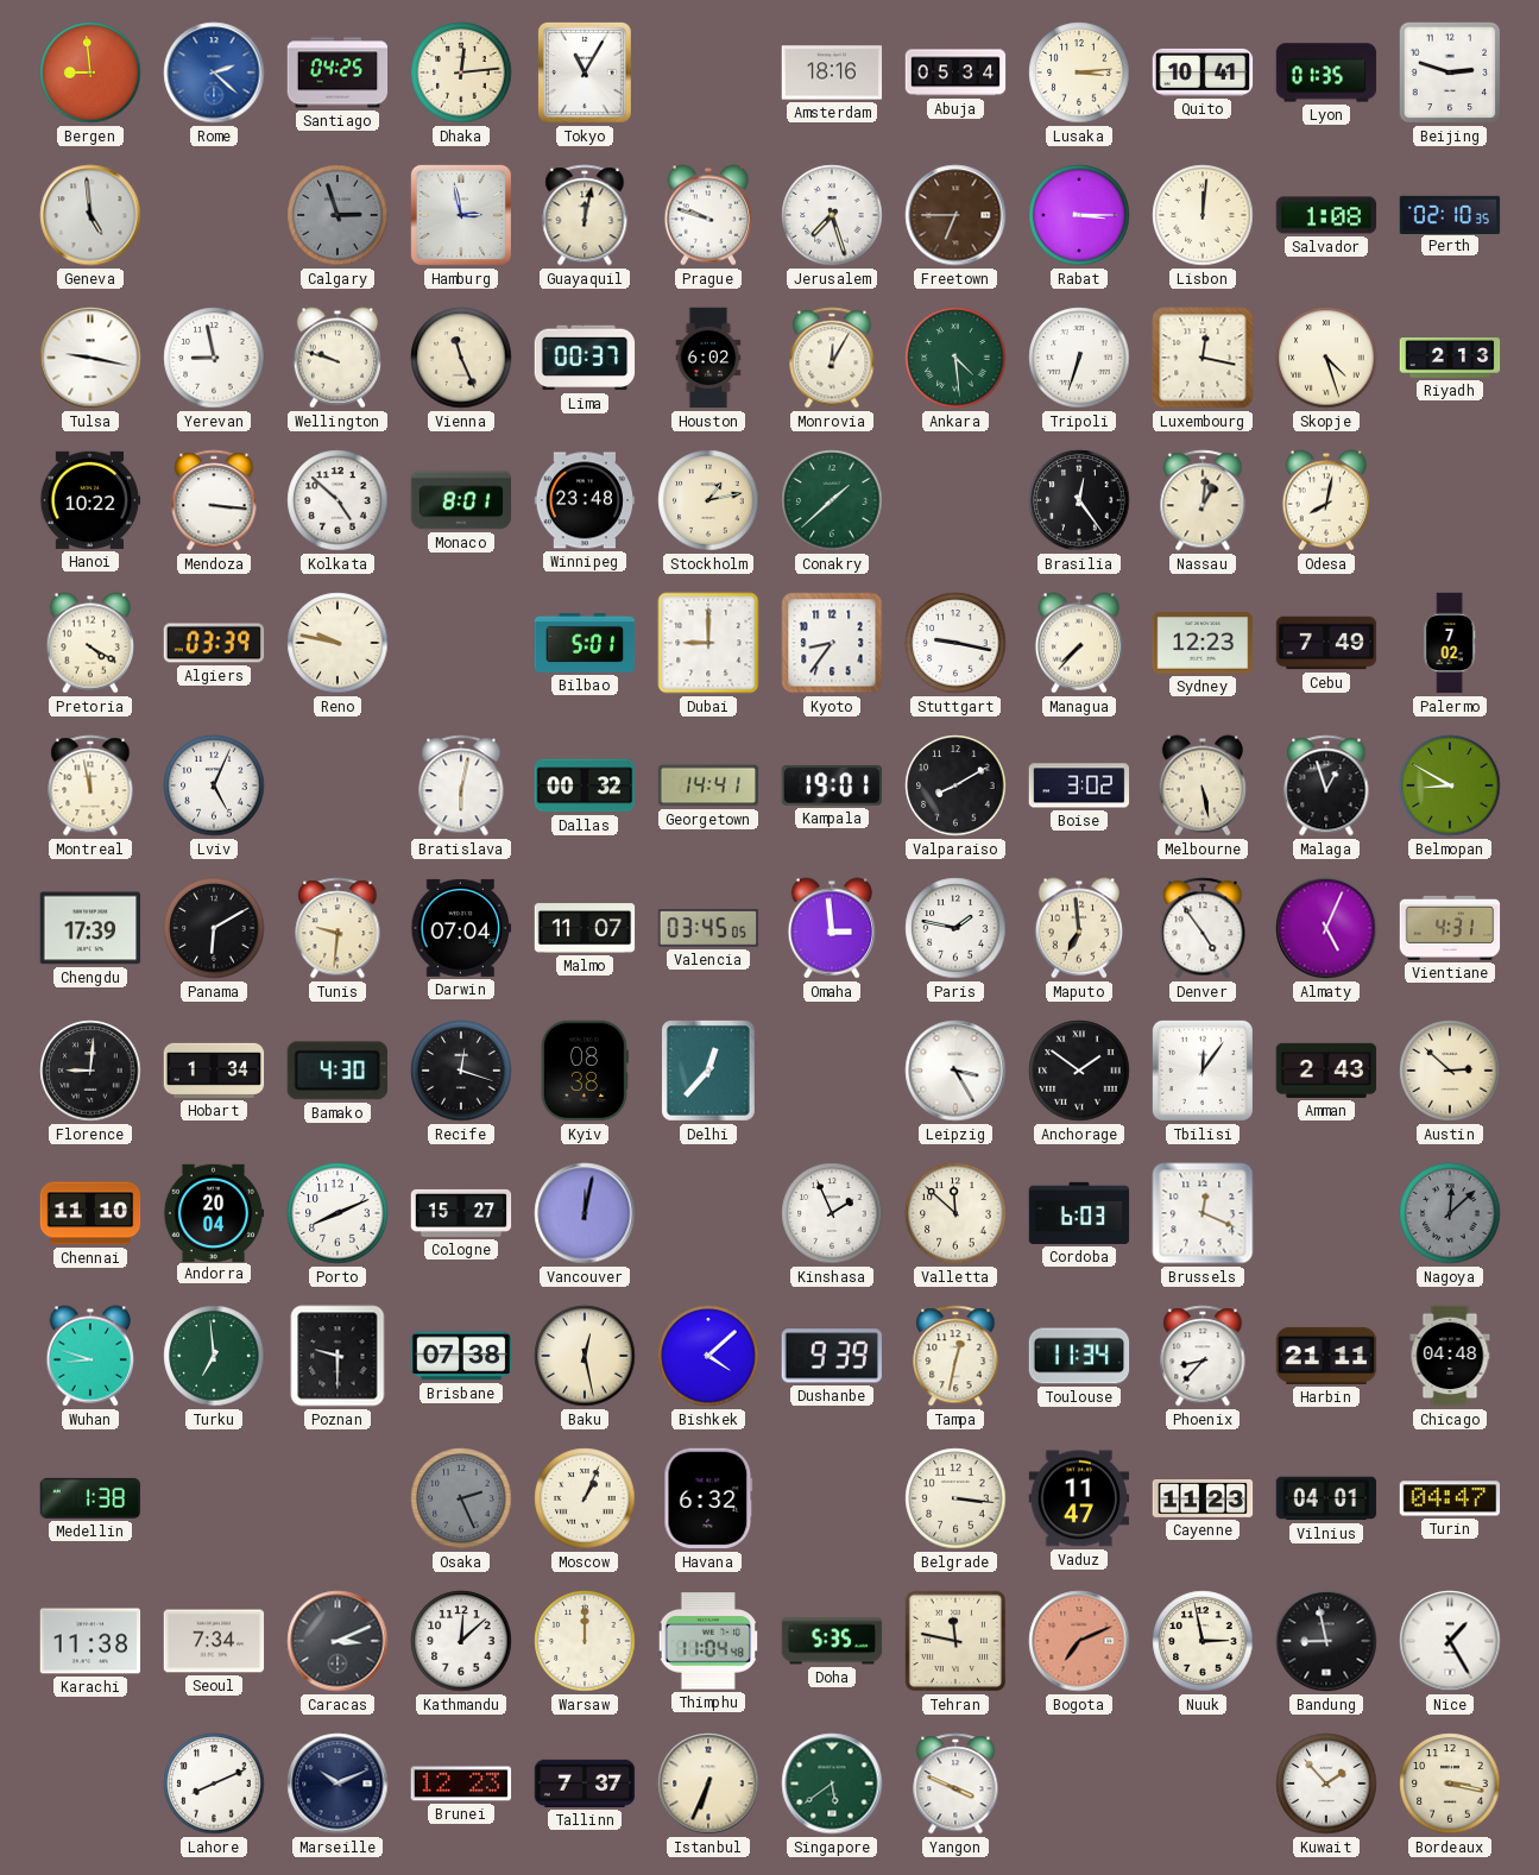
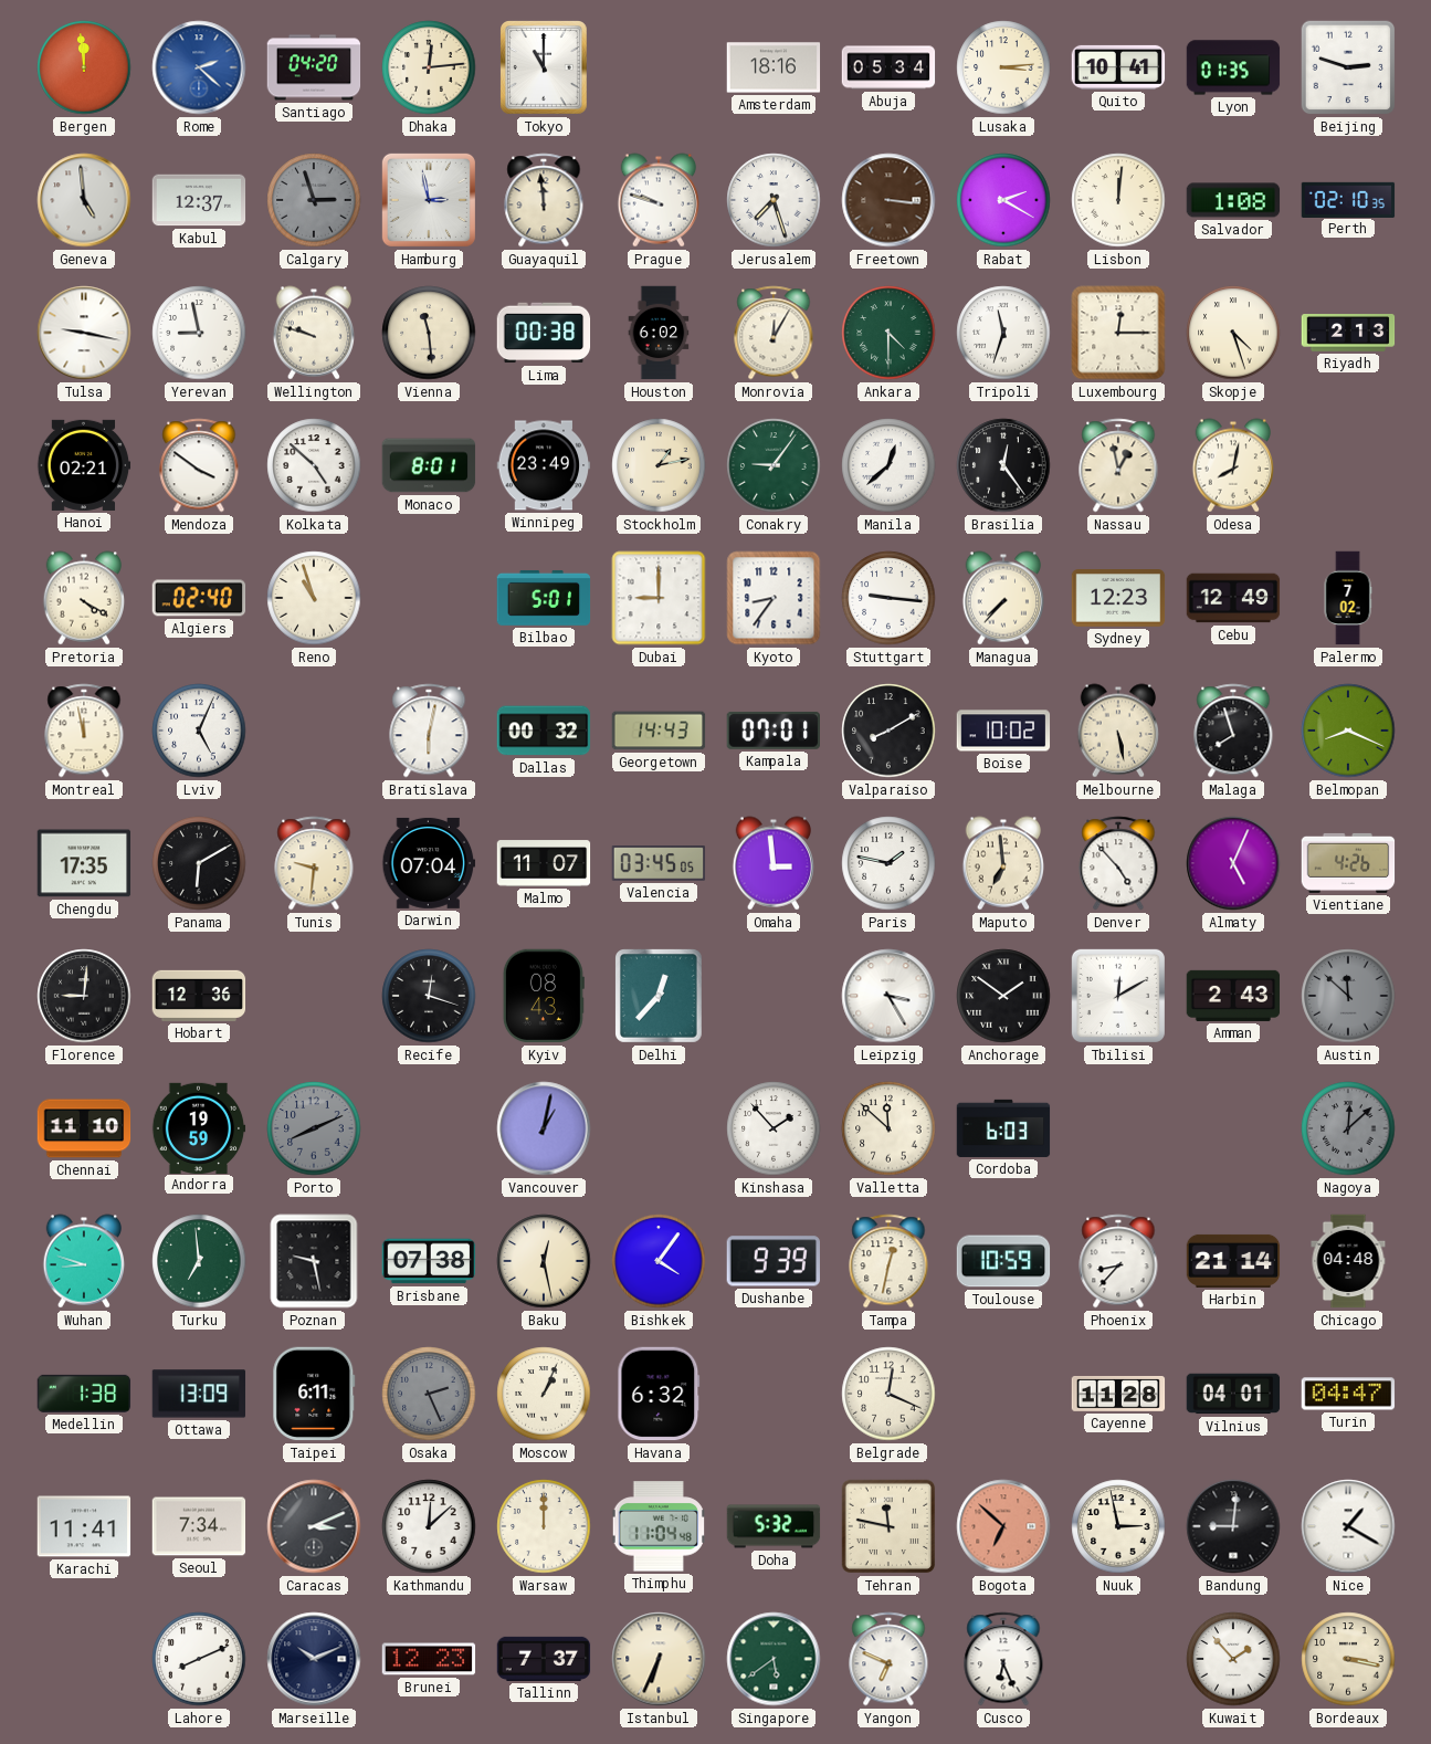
Bergen: 8:59 -> 11:59 (84, 67)
Santiago: 04:25 -> 04:20 (314, 67)
Tokyo: 11:05 -> 11:00 (545, 69)
Kabul: none -> 12:37 (199, 200)
Guayaquil: 12:02 -> 11:59 (544, 200)
Freetown: 6:45 -> 3:16 (888, 200)
Rabat: 3:15 -> 2:20 (1003, 200)
Vienna: 11:26 -> 11:29 (429, 333)
Lima: 00:37 -> 00:38 (544, 333)
Ankara: 4:29 -> 4:30 (888, 333)
Tripoli: 6:33 -> 11:33 (1003, 333)
Luxembourg: 12:17 -> 12:15 (1118, 333)
Hanoi: 10:22 -> 02:21 (84, 465)
Mendoza: 3:16 -> 3:51 (199, 465)
Winnipeg: 23:48 -> 23:49 (544, 465)
Conakry: 1:38 -> 9:06 (774, 465)
Manila: none -> 12:38 (888, 465)
Nassau: 1:01 -> 12:58 (1118, 465)
Algiers: 03:39 -> 02:40 (199, 598)
Reno: 9:47 -> 10:57 (314, 598)
Stuttgart: 9:17 -> 9:16 (888, 598)
Cebu: 7:49 -> 12:49 (1233, 598)
Georgetown: 14:41 -> 14:43 (659, 731)
Kampala: 19:01 -> 07:01 (772, 731)
Boise: 3:02 -> 10:02 (1003, 731)
Malaga: 12:57 -> 7:57 (1233, 731)
Belmopan: 8:50 -> 8:19 (1348, 731)
Chengdu: 17:39 -> 17:35 (84, 863)
Denver: 4:54 -> 4:53 (1118, 863)
Vientiane: 4:31 -> 4:26 (1348, 863)
Hobart: 1:34 -> 12:36 (199, 996)
Bamako: 4:30 -> none (338, 1071)
Kyiv: 08:38 -> 08:43 (544, 996)
Tbilisi: 12:06 -> 12:10 (1118, 996)
Austin: 2:52 -> 11:52 (1348, 996)
Austin dial: cream -> grey (1348, 996)
Andorra: 20:04 -> 19:59 (199, 1127)
Porto dial: white -> grey (314, 1128)
Cologne: 15:27 -> none (461, 1213)
Vancouver: 12:02 -> 1:02 (544, 1128)
Kinshasa: 1:56 -> 1:53 (774, 1128)
Brussels: 12:19 -> none (1203, 1213)
Poznan: 9:30 -> 9:28 (314, 1261)
Bishkek: 4:08 -> 4:06 (659, 1261)
Toulouse: 11:34 -> 10:59 (1003, 1261)
Harbin: 21:11 -> 21:14 (1233, 1261)
Ottawa: none -> 13:09 (199, 1394)
Taipei: none -> 6:11 (314, 1394)
Belgrade: 3:16 -> 12:19 (888, 1394)
Vaduz: 11:47 -> none (1079, 1498)
Cayenne: 11:23 -> 11:28 (1118, 1395)
Karachi: 11:38 -> 11:41 (84, 1526)
Doha: 5:35 -> 5:32 (774, 1526)
Bogota: 7:11 -> 6:52 (1003, 1526)
Bandung: 8:58 -> 9:01 (1233, 1526)
Nice: 1:25 -> 1:20 (1348, 1526)
Yangon: 3:49 -> 6:49 (888, 1659)
Cusco: none -> 6:26 (1003, 1659)
